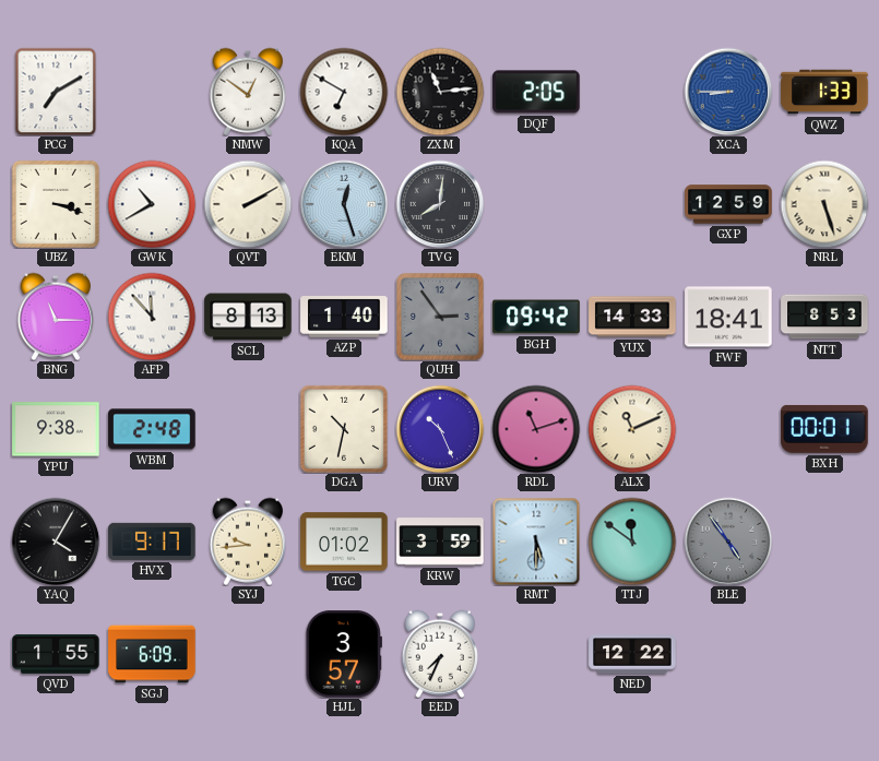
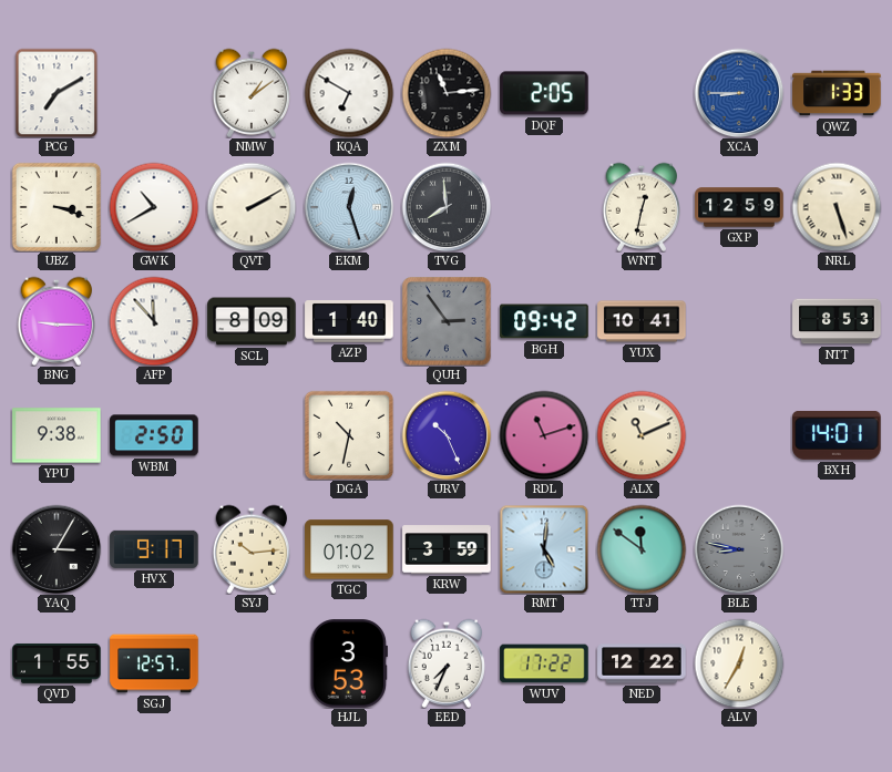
NMW: 12:51 -> 1:09 (250, 93)
TVG: 8:01 -> 7:59 (447, 207)
WNT: none -> 12:32 (640, 207)
BNG: 11:15 -> 9:15 (55, 321)
SCL: 8:13 -> 8:09 (252, 321)
YUX: 14:33 -> 10:41 (642, 321)
FWF: 18:41 -> none (728, 317)
WBM: 2:48 -> 2:50 (154, 435)
BXH: 00:01 -> 14:01 (837, 435)
YAQ: 4:05 -> 3:05 (57, 549)
SYJ: 9:44 -> 10:14 (250, 549)
RMT: 5:30 -> 5:01 (544, 549)
BLE: 4:54 -> 8:47 (739, 549)
SGJ: 6:09 -> 12:57 (154, 663)
HJL: 3:57 -> 3:53 (348, 663)
WUV: none -> 17:22 (544, 663)
ALV: none -> 12:35 (739, 663)
